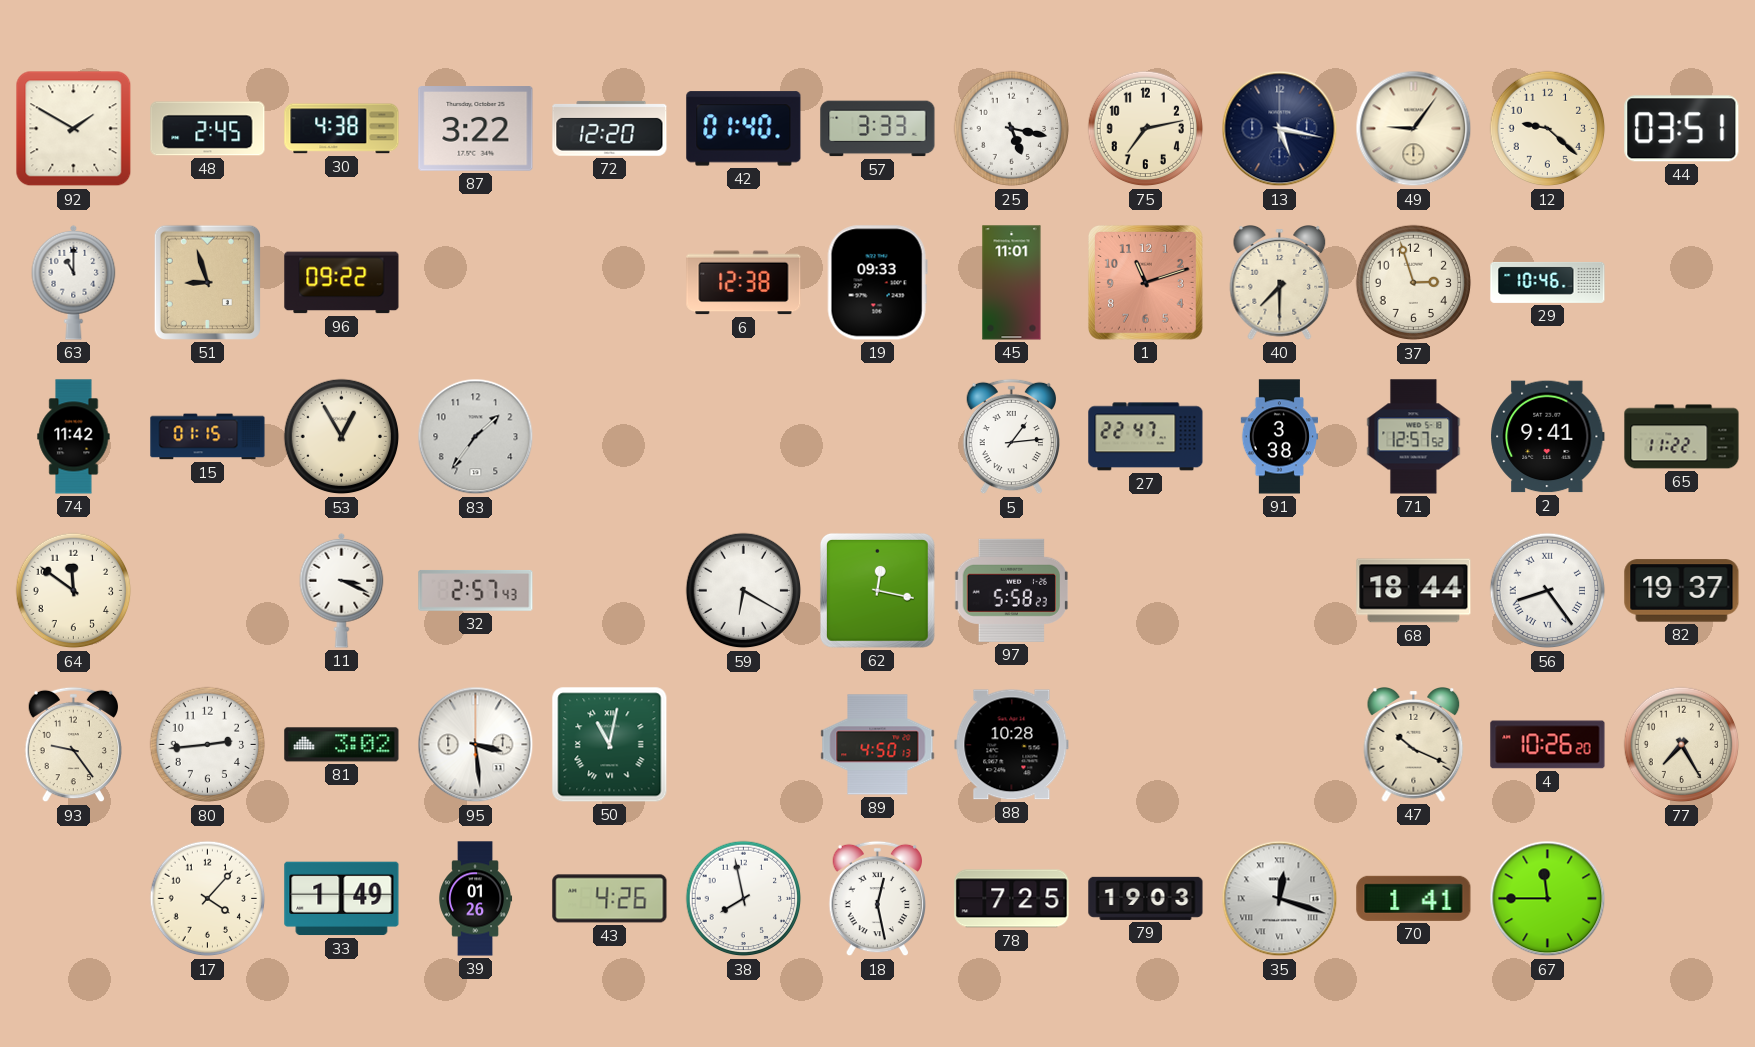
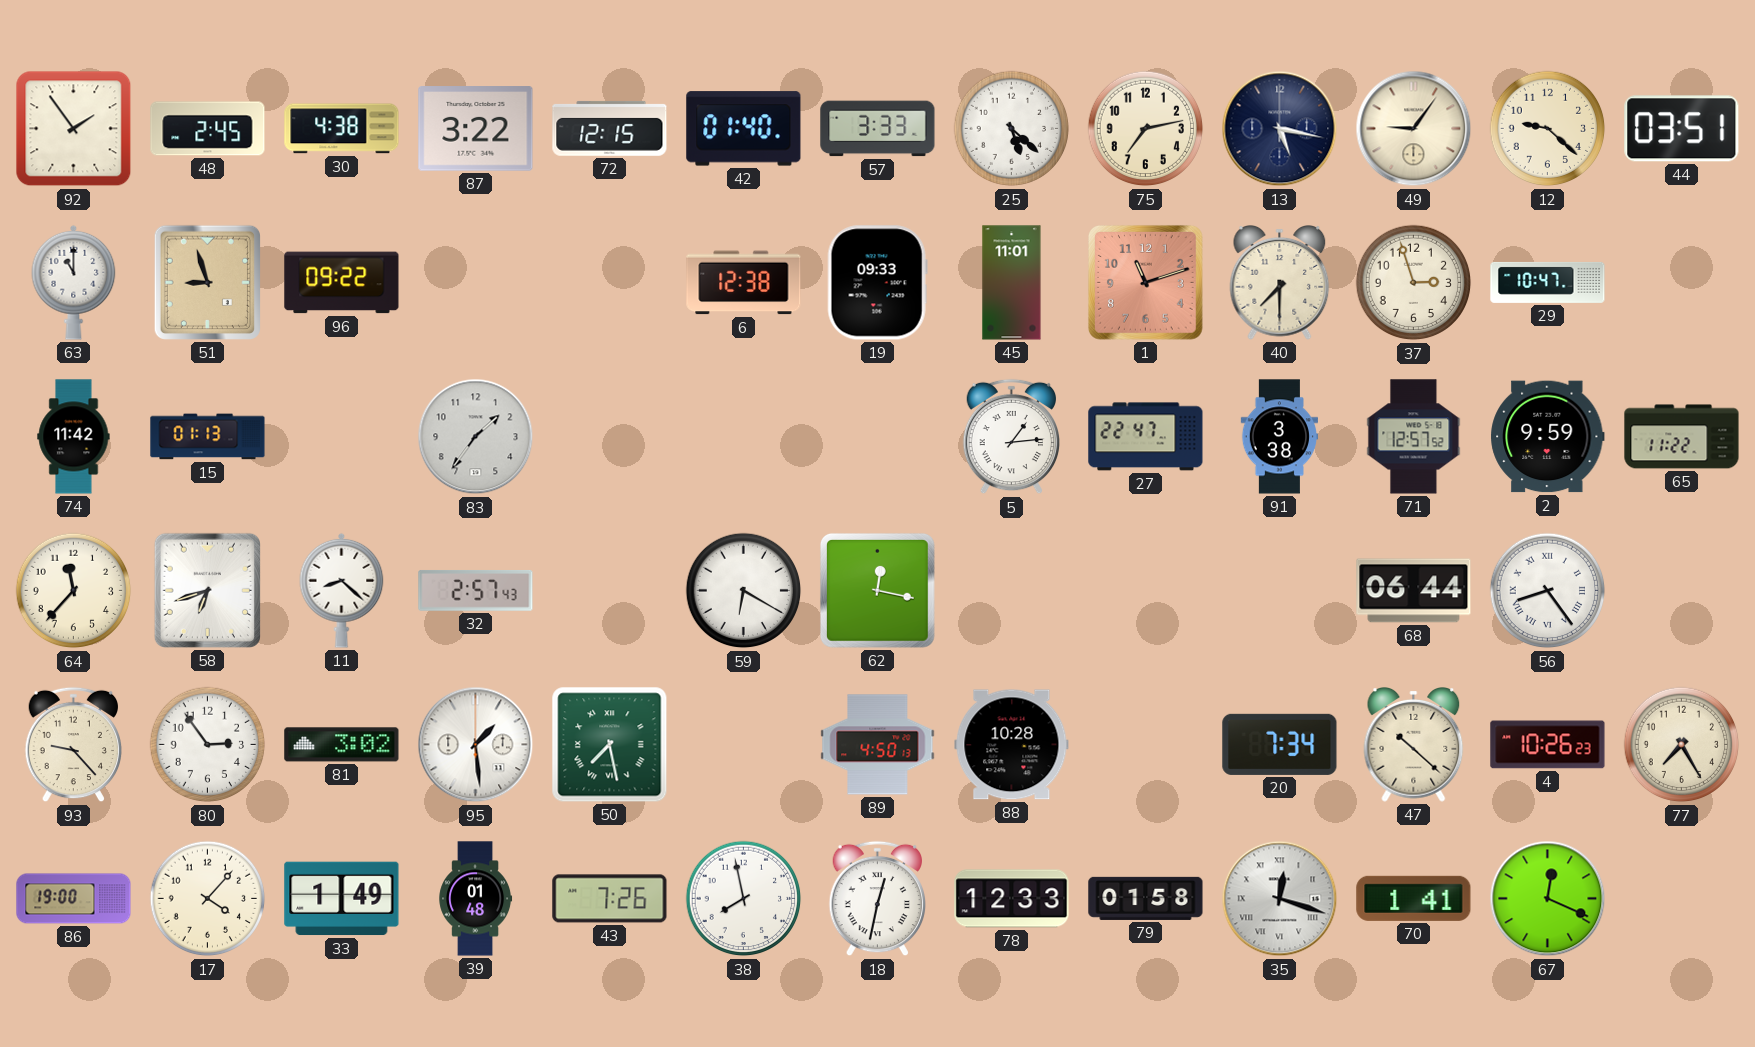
92: 1:50 -> 1:54 (74, 129)
72: 12:20 -> 12:15 (610, 128)
25: 5:17 -> 5:22 (1012, 129)
29: 10:46 -> 10:47 (1548, 282)
15: 01:15 -> 01:13 (208, 437)
53: 12:55 -> none (342, 437)
2: 9:41 -> 9:59 (1548, 437)
64: 11:51 -> 11:37 (74, 591)
58: none -> 6:42 (207, 590)
11: 3:19 -> 8:22 (342, 590)
97: 5:58 -> none (1011, 590)
68: 18:44 -> 06:44 (1414, 591)
82: 19:37 -> none (1682, 591)
93: 9:24 -> 9:23 (73, 745)
80: 2:44 -> 2:54 (208, 745)
95: 3:29 -> 1:29 (476, 745)
50: 11:02 -> 7:28 (610, 745)
20: none -> 7:34 (1280, 744)
47: 10:19 -> 10:22 (1414, 745)
4: 10:26:20 -> 10:26:23 (1548, 745)
86: none -> 19:00 (74, 899)
39: 01:26 -> 01:48 (476, 899)
43: 4:26 -> 7:26 (610, 899)
18: 12:28 -> 12:32 (877, 899)
78: 7:25 -> 12:33 (1012, 899)
79: 19:03 -> 01:58 (1146, 898)
67: 11:45 -> 12:19 (1548, 899)
